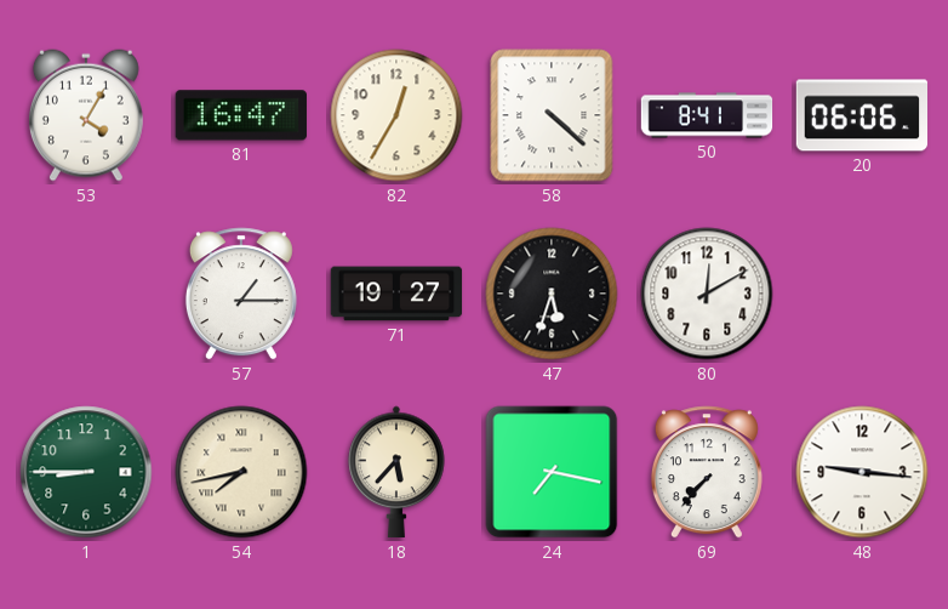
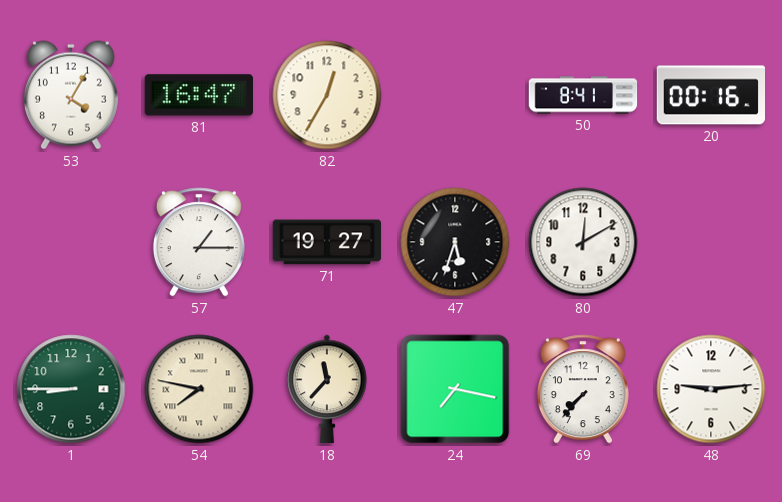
58: 4:22 -> none (552, 115)
20: 06:06 -> 00:16 (711, 95)
54: 7:43 -> 7:47 (199, 389)
18: 5:37 -> 11:37 (327, 389)
48: 9:16 -> 9:14 (711, 389)
